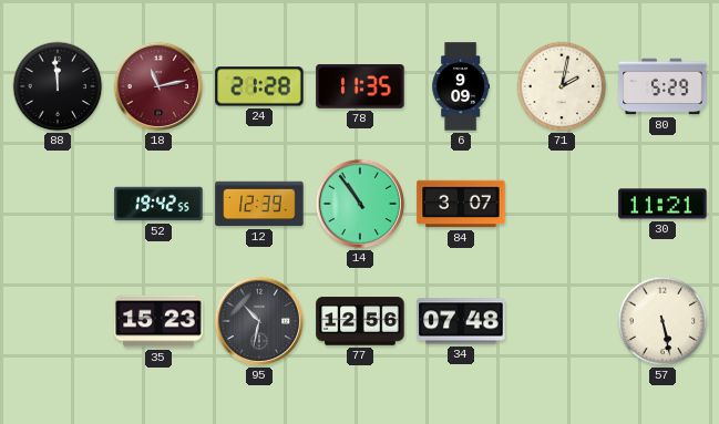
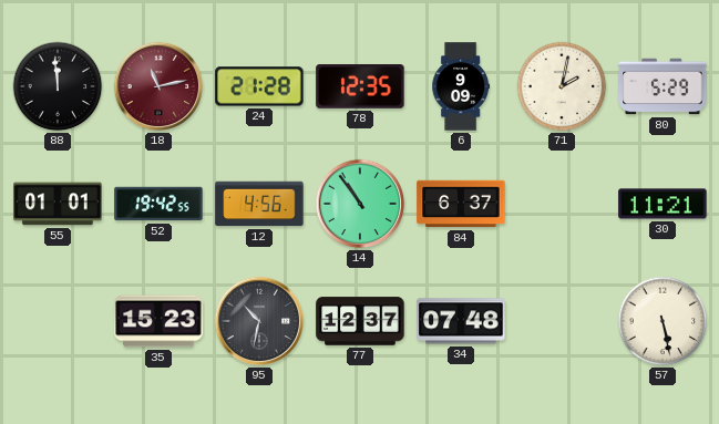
78: 11:35 -> 12:35 (360, 87)
55: none -> 01:01 (58, 204)
12: 12:39 -> 4:56 (259, 204)
84: 3:07 -> 6:37 (461, 204)
77: 12:56 -> 12:37 (360, 321)
